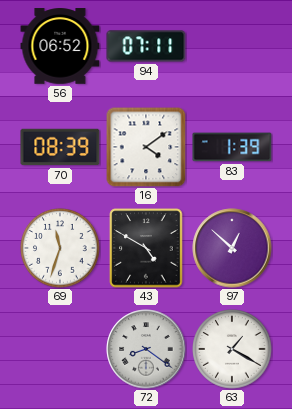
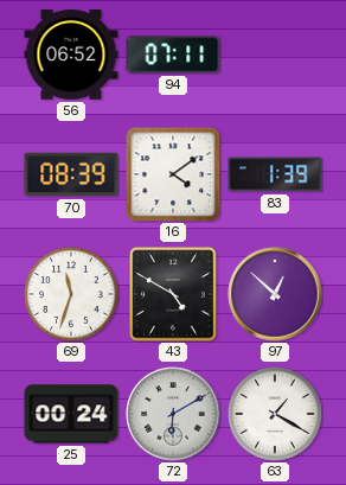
25: none -> 00:24 (71, 414)
72: 8:21 -> 6:10 (173, 414)
